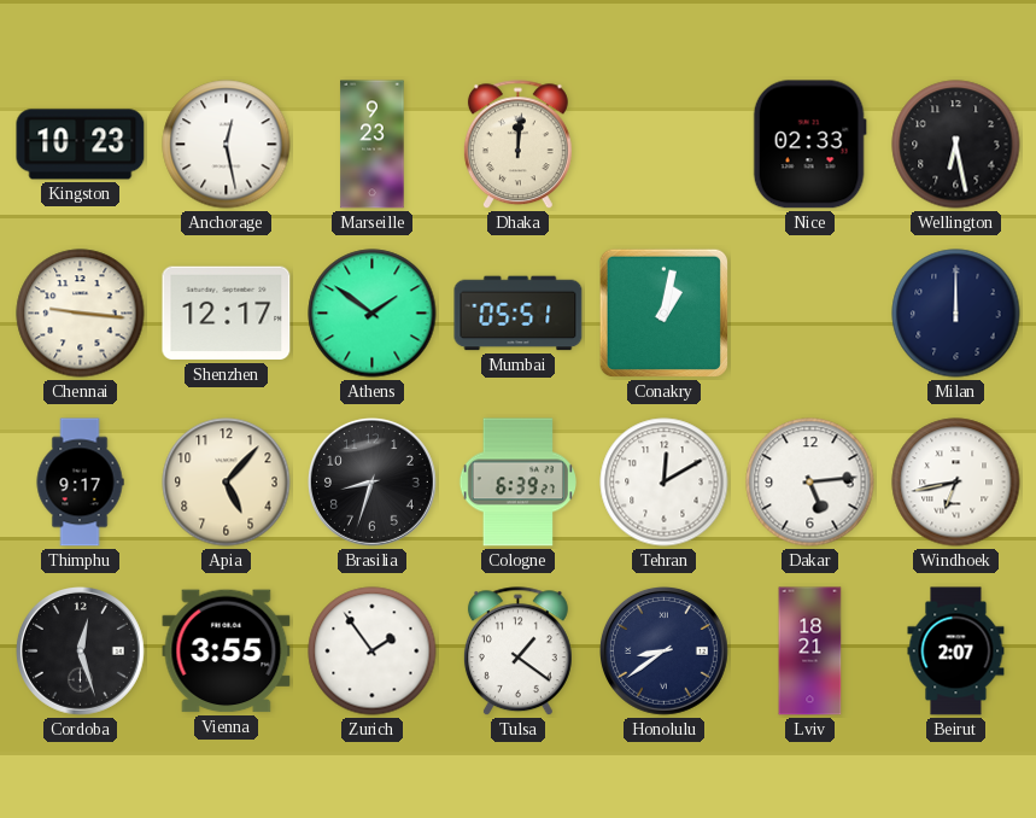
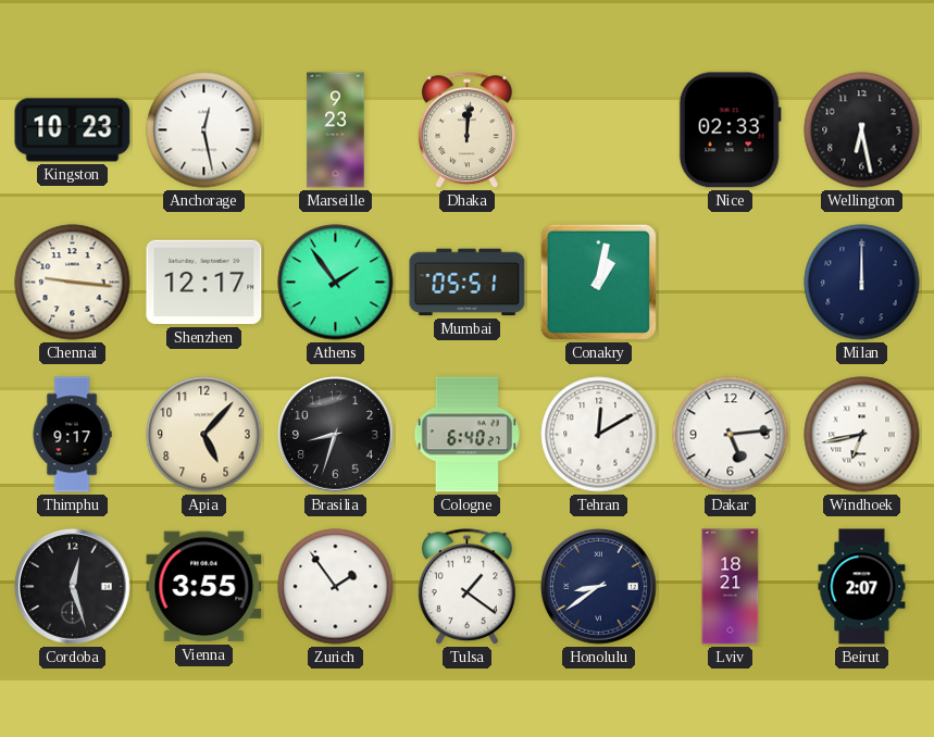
Athens: 1:51 -> 1:54 (336, 283)
Cologne: 6:39 -> 6:40 (466, 435)
